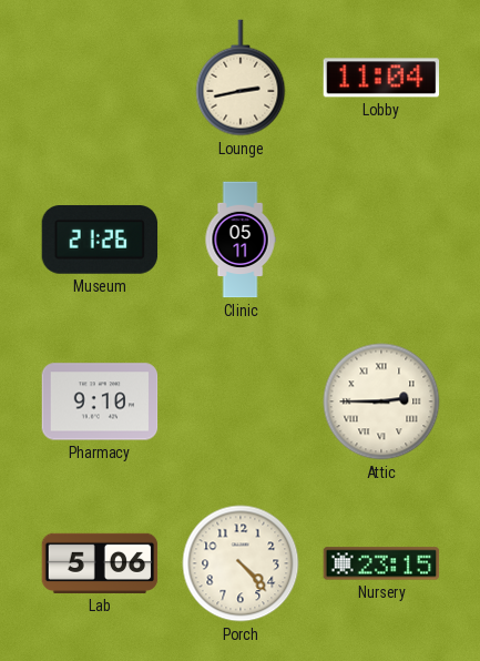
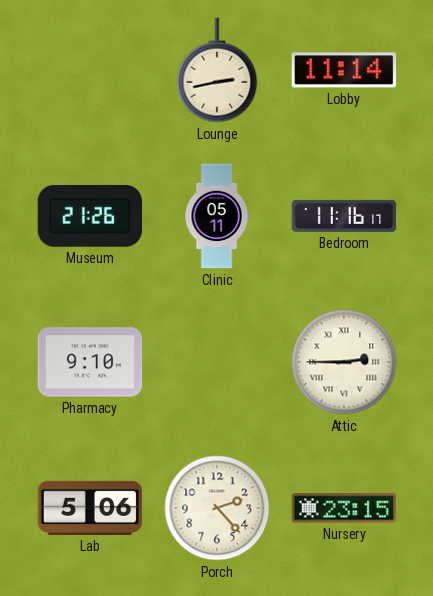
Lobby: 11:04 -> 11:14 (344, 70)
Bedroom: none -> 11:16 (344, 216)
Porch: 4:23 -> 2:23 (217, 508)
